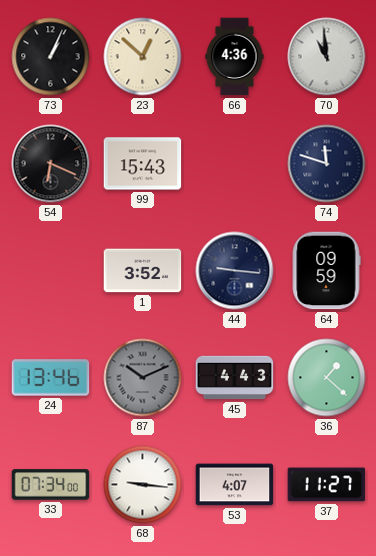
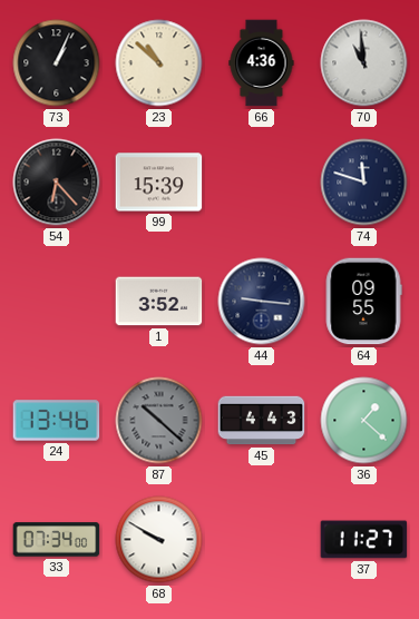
23: 12:52 -> 10:52 (159, 63)
54: 6:19 -> 6:23 (57, 183)
99: 15:43 -> 15:39 (159, 183)
64: 09:59 -> 09:55 (363, 302)
87: 10:11 -> 10:22 (159, 421)
68: 9:16 -> 9:50 (159, 540)
53: 4:07 -> none (235, 485)
